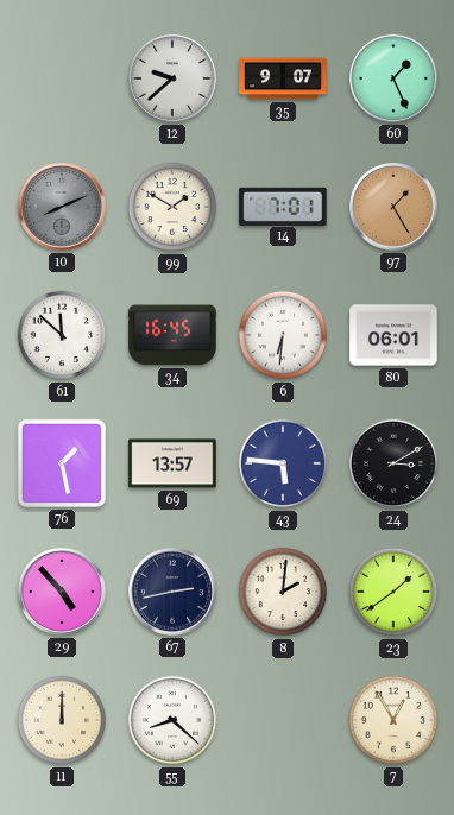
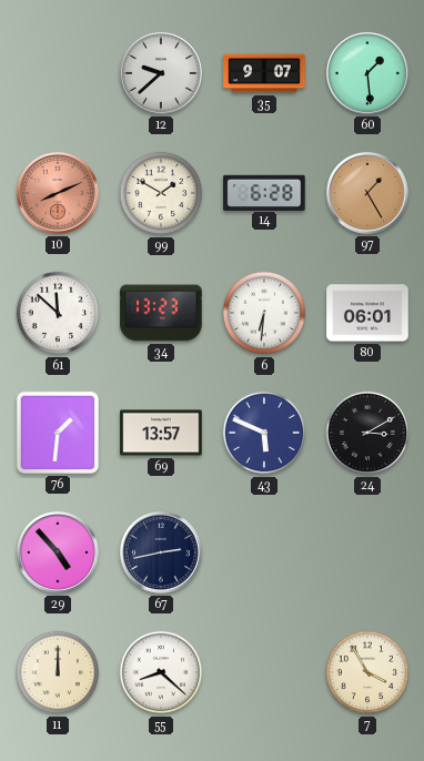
60: 1:26 -> 1:29 (367, 73)
10 dial: grey -> salmon (58, 193)
14: 7:01 -> 6:28 (264, 192)
34: 16:45 -> 13:23 (161, 313)
76: 1:28 -> 1:31 (58, 433)
43: 5:46 -> 5:49 (264, 433)
8: 2:01 -> none (283, 592)
23: 1:39 -> none (393, 592)
7: 12:55 -> 3:55 (367, 672)
